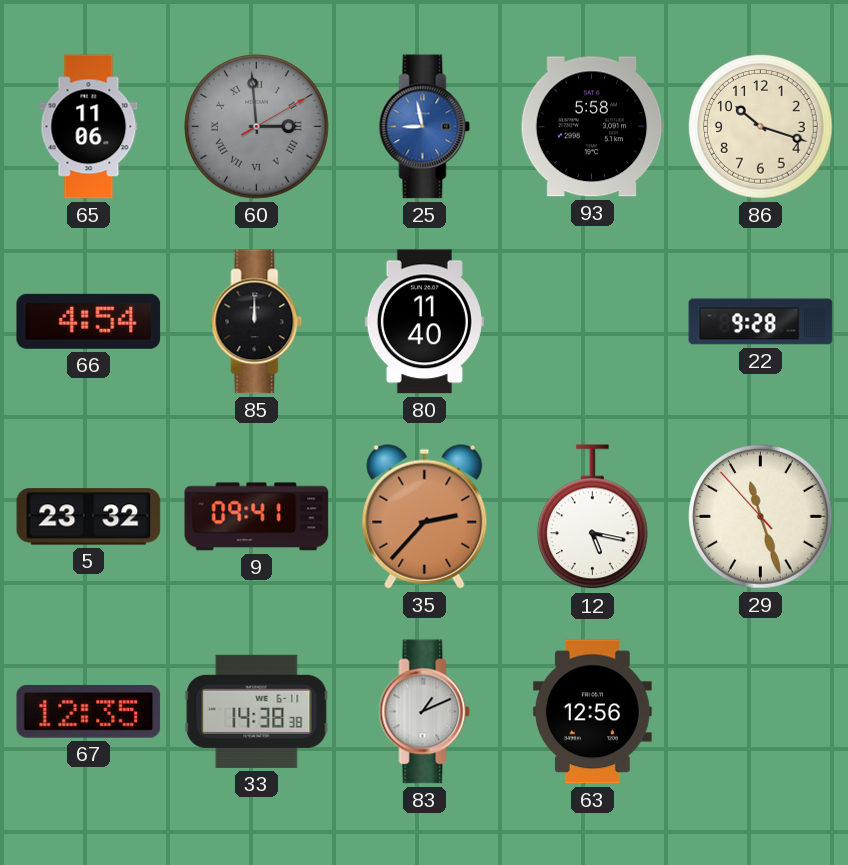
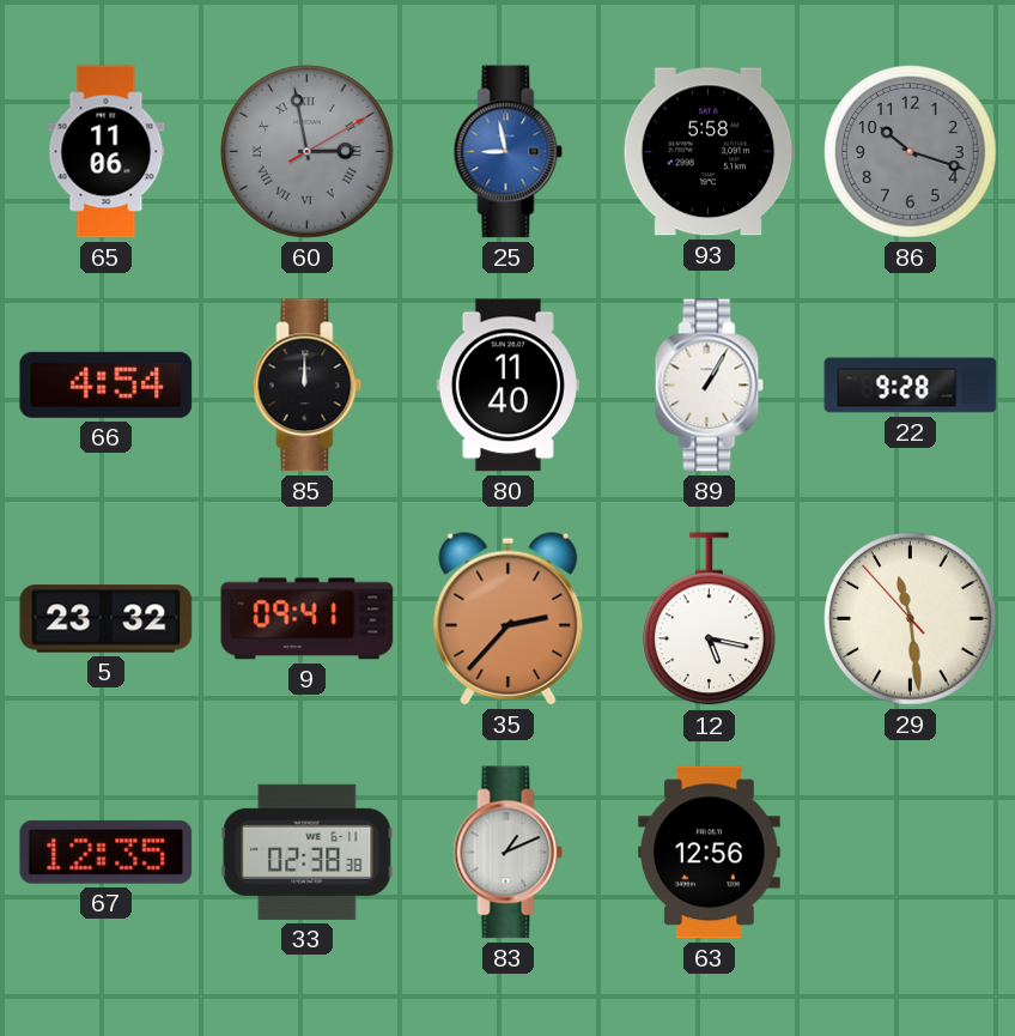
60: 2:59 -> 2:58 (308, 152)
86 dial: cream -> grey (911, 152)
89: none -> 1:05 (710, 386)
29: 11:26 -> 11:28 (911, 619)
33: 14:38 -> 02:38 (308, 852)
